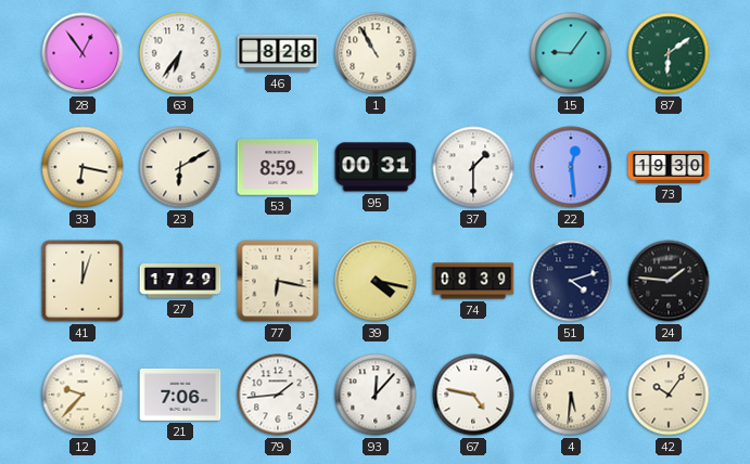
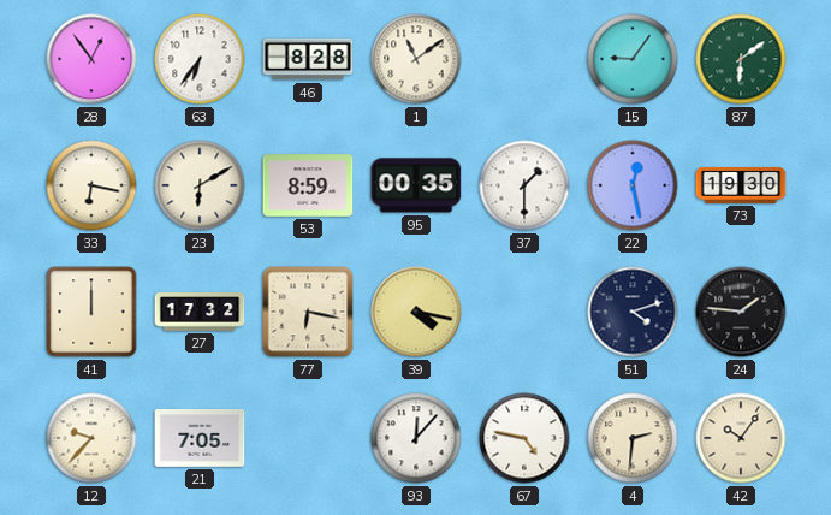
1: 10:55 -> 11:09 (416, 59)
95: 00:31 -> 00:35 (416, 185)
22: 12:29 -> 12:28 (633, 185)
41: 12:03 -> 12:00 (91, 312)
27: 17:29 -> 17:32 (200, 313)
74: 08:39 -> none (473, 281)
21: 7:06 -> 7:05 (200, 438)
79: 1:44 -> none (278, 395)
4: 5:31 -> 2:31 (633, 438)
